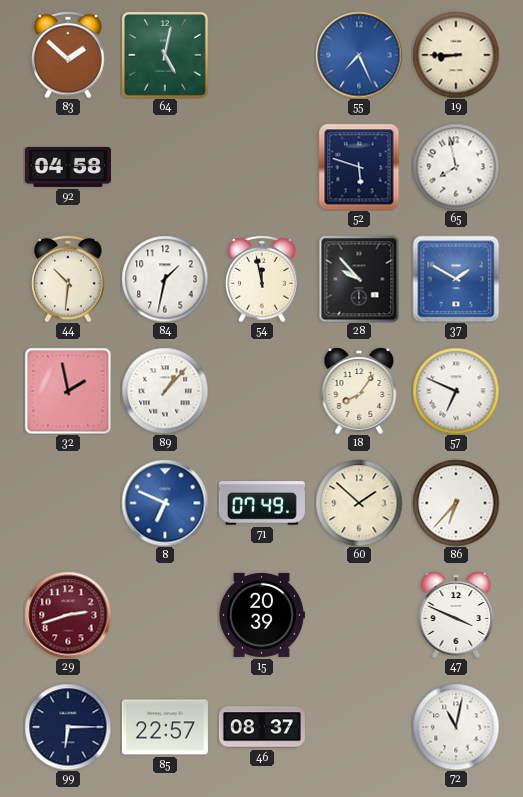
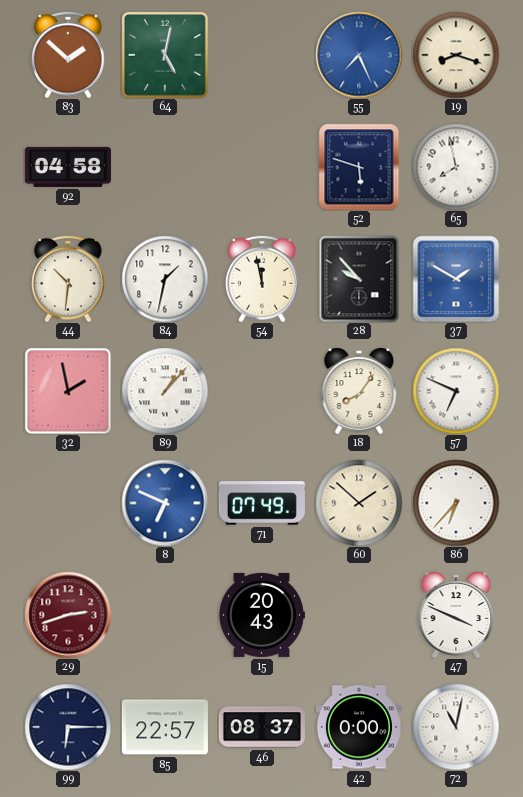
19: 8:45 -> 8:18 (456, 55)
15: 20:39 -> 20:43 (262, 615)
42: none -> 0:00 (359, 727)
